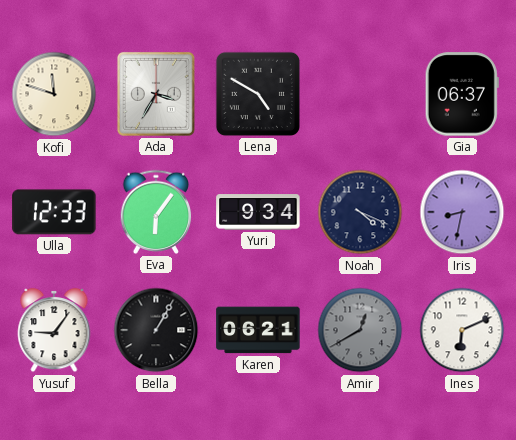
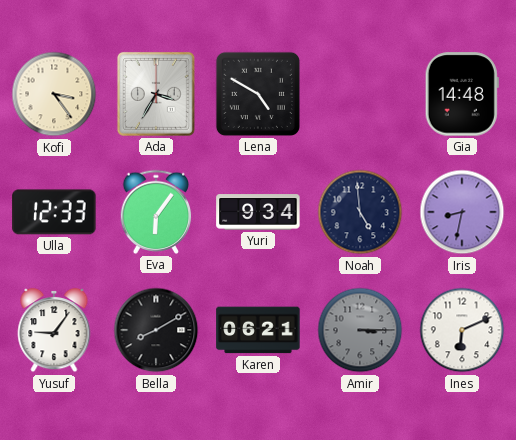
Kofi: 11:48 -> 3:24 (54, 94)
Gia: 06:37 -> 14:48 (462, 94)
Noah: 4:19 -> 4:59 (360, 212)
Bella: 1:05 -> 8:10 (156, 330)
Amir: 12:40 -> 3:15 (360, 330)
